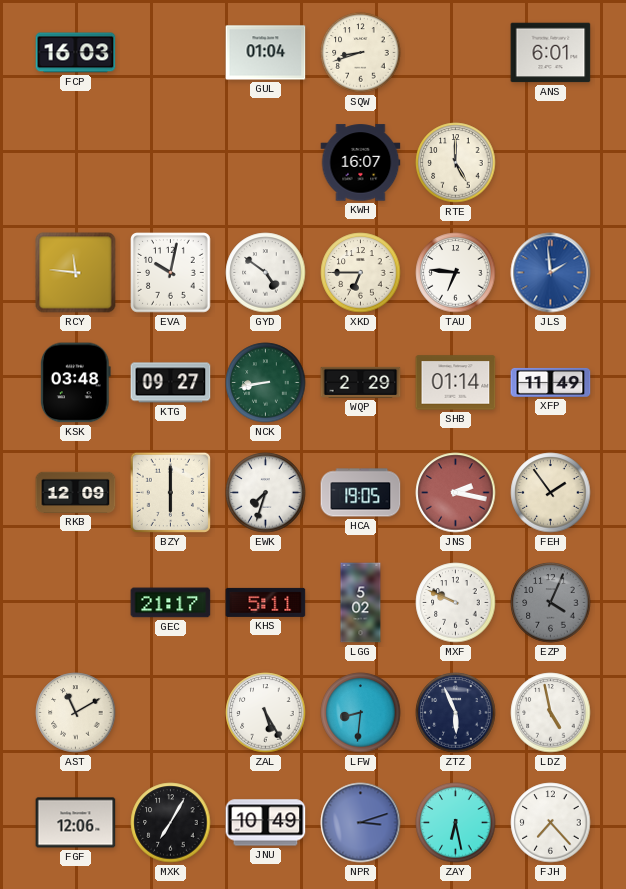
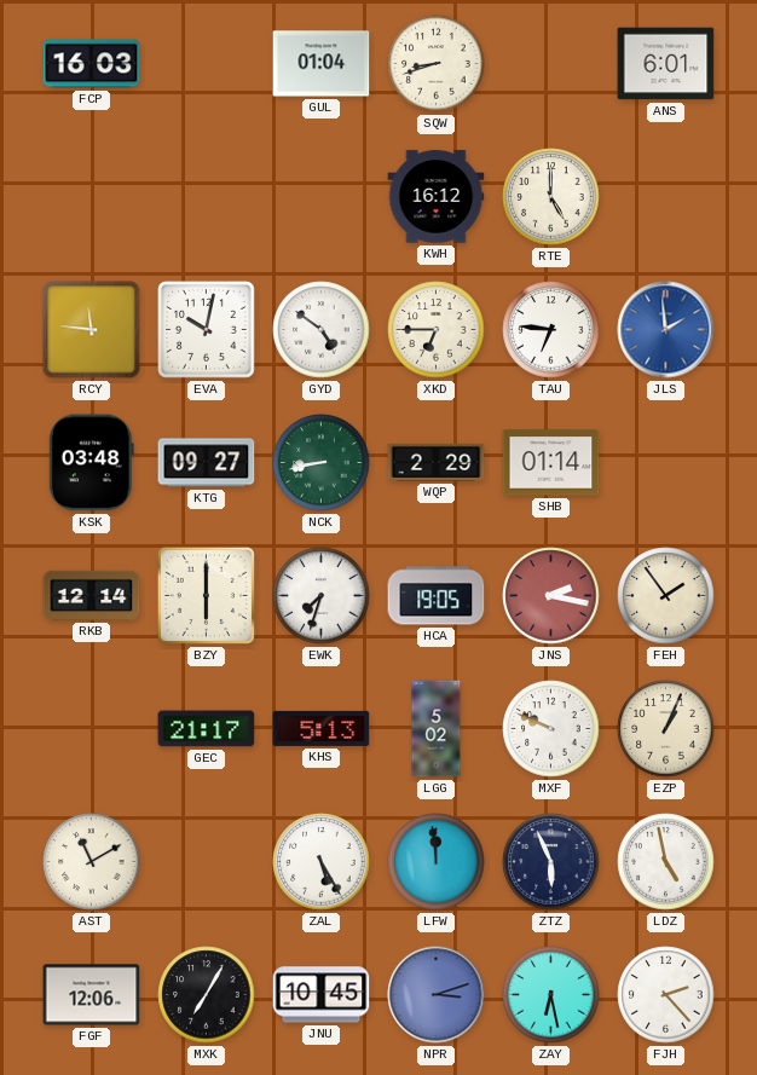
KWH: 16:07 -> 16:12 (437, 197)
XFP: 11:49 -> none (551, 382)
RKB: 12:09 -> 12:14 (92, 595)
KHS: 5:11 -> 5:13 (322, 728)
EZP: 4:04 -> 1:04 (666, 729)
EZP dial: grey -> cream (666, 729)
LFW: 8:31 -> 11:59 (437, 862)
JNU: 10:49 -> 10:45 (322, 995)
FJH: 7:23 -> 2:23 (666, 995)
